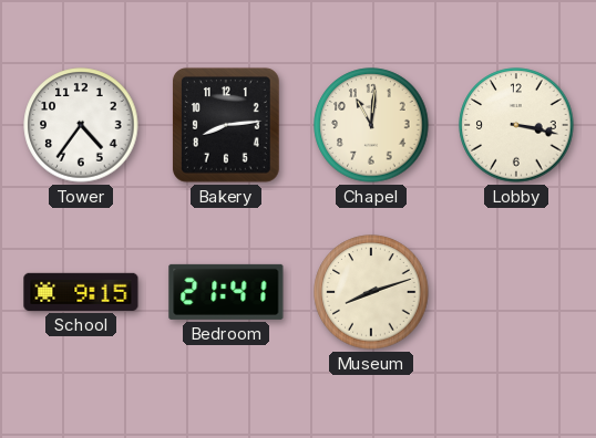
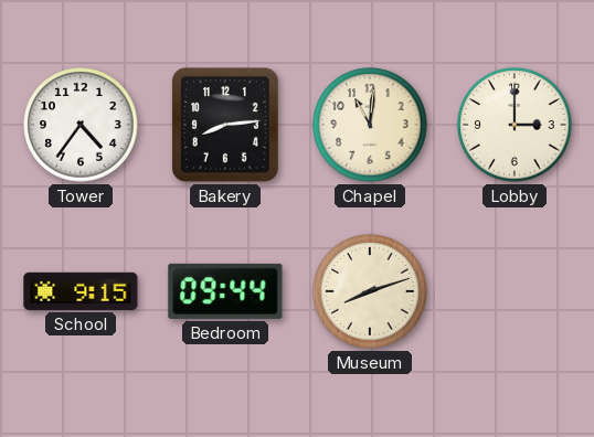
Lobby: 3:17 -> 3:00 (515, 125)
Bedroom: 21:41 -> 09:44 (225, 291)
